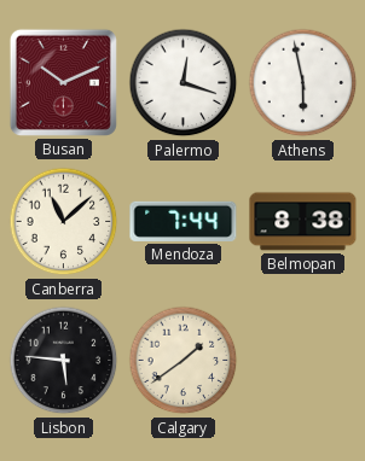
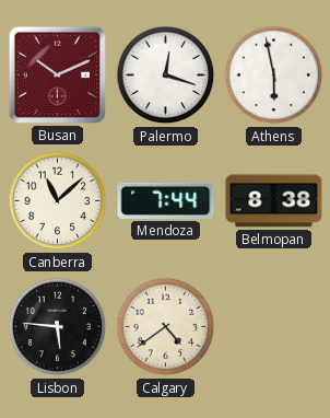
Calgary: 1:39 -> 4:39 (166, 327)
